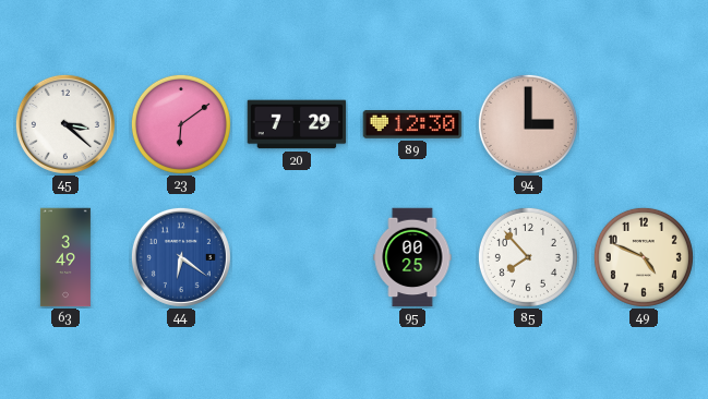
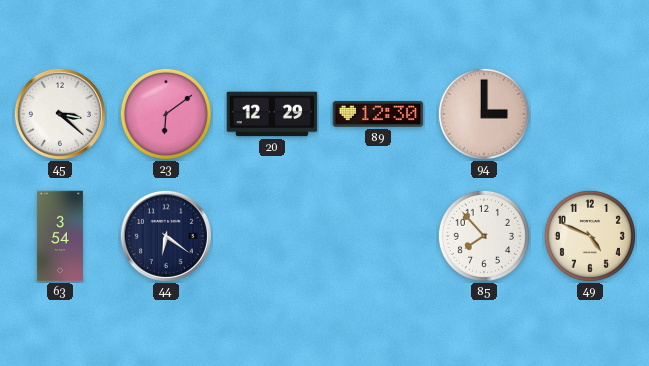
20: 7:29 -> 12:29 (272, 114)
63: 3:49 -> 3:54 (60, 236)
44 dial: blue -> navy (166, 236)
95: 00:25 -> none (412, 257)
